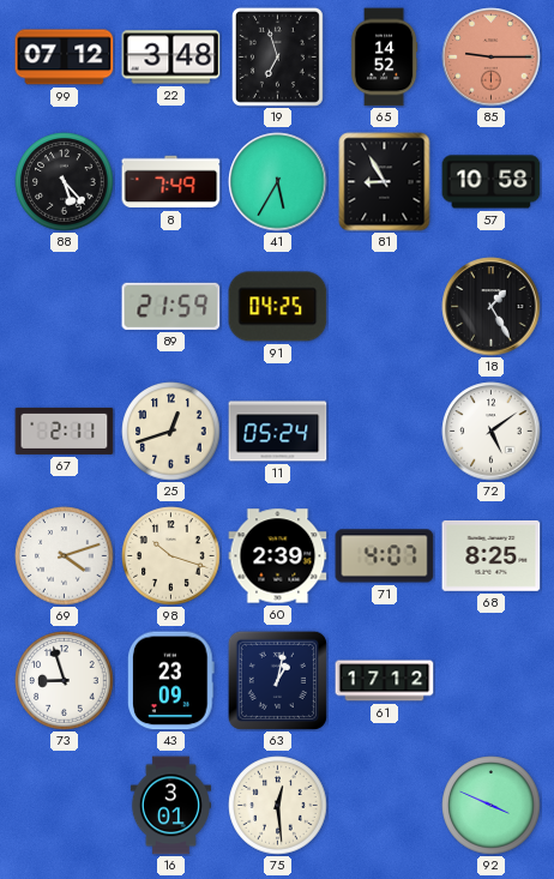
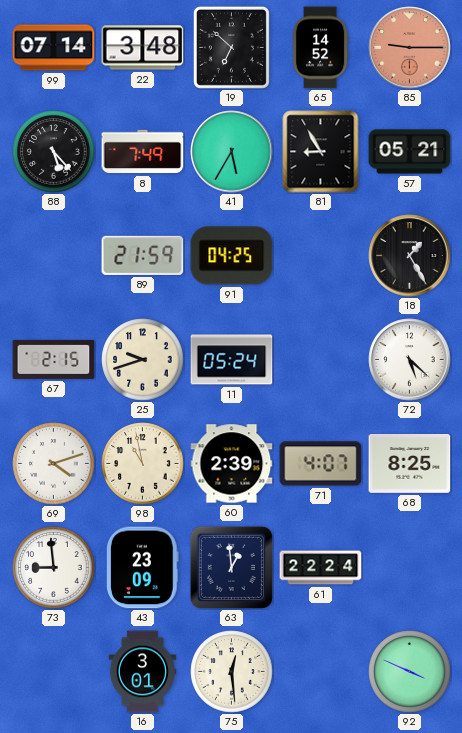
99: 07:12 -> 07:14 (54, 48)
19: 6:57 -> 6:52 (231, 47)
57: 10:58 -> 05:21 (410, 152)
67: 2:11 -> 2:15 (54, 359)
25: 12:42 -> 9:42 (143, 360)
72: 5:09 -> 5:22 (410, 360)
98: 10:18 -> 10:58 (143, 464)
73: 8:57 -> 8:59 (54, 568)
63: 1:02 -> 12:59 (231, 567)
61: 17:12 -> 22:24 (321, 568)
